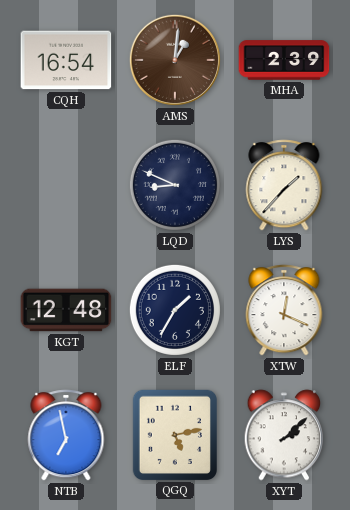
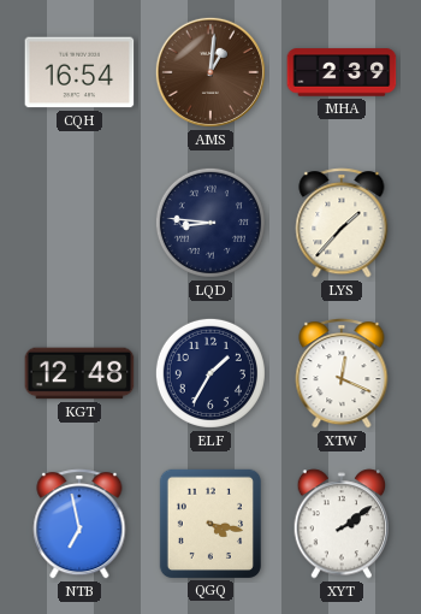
LQD: 8:49 -> 8:46 (210, 223)
QGQ: 5:13 -> 4:17 (209, 523)
XYT: 2:08 -> 2:09 (342, 524)
